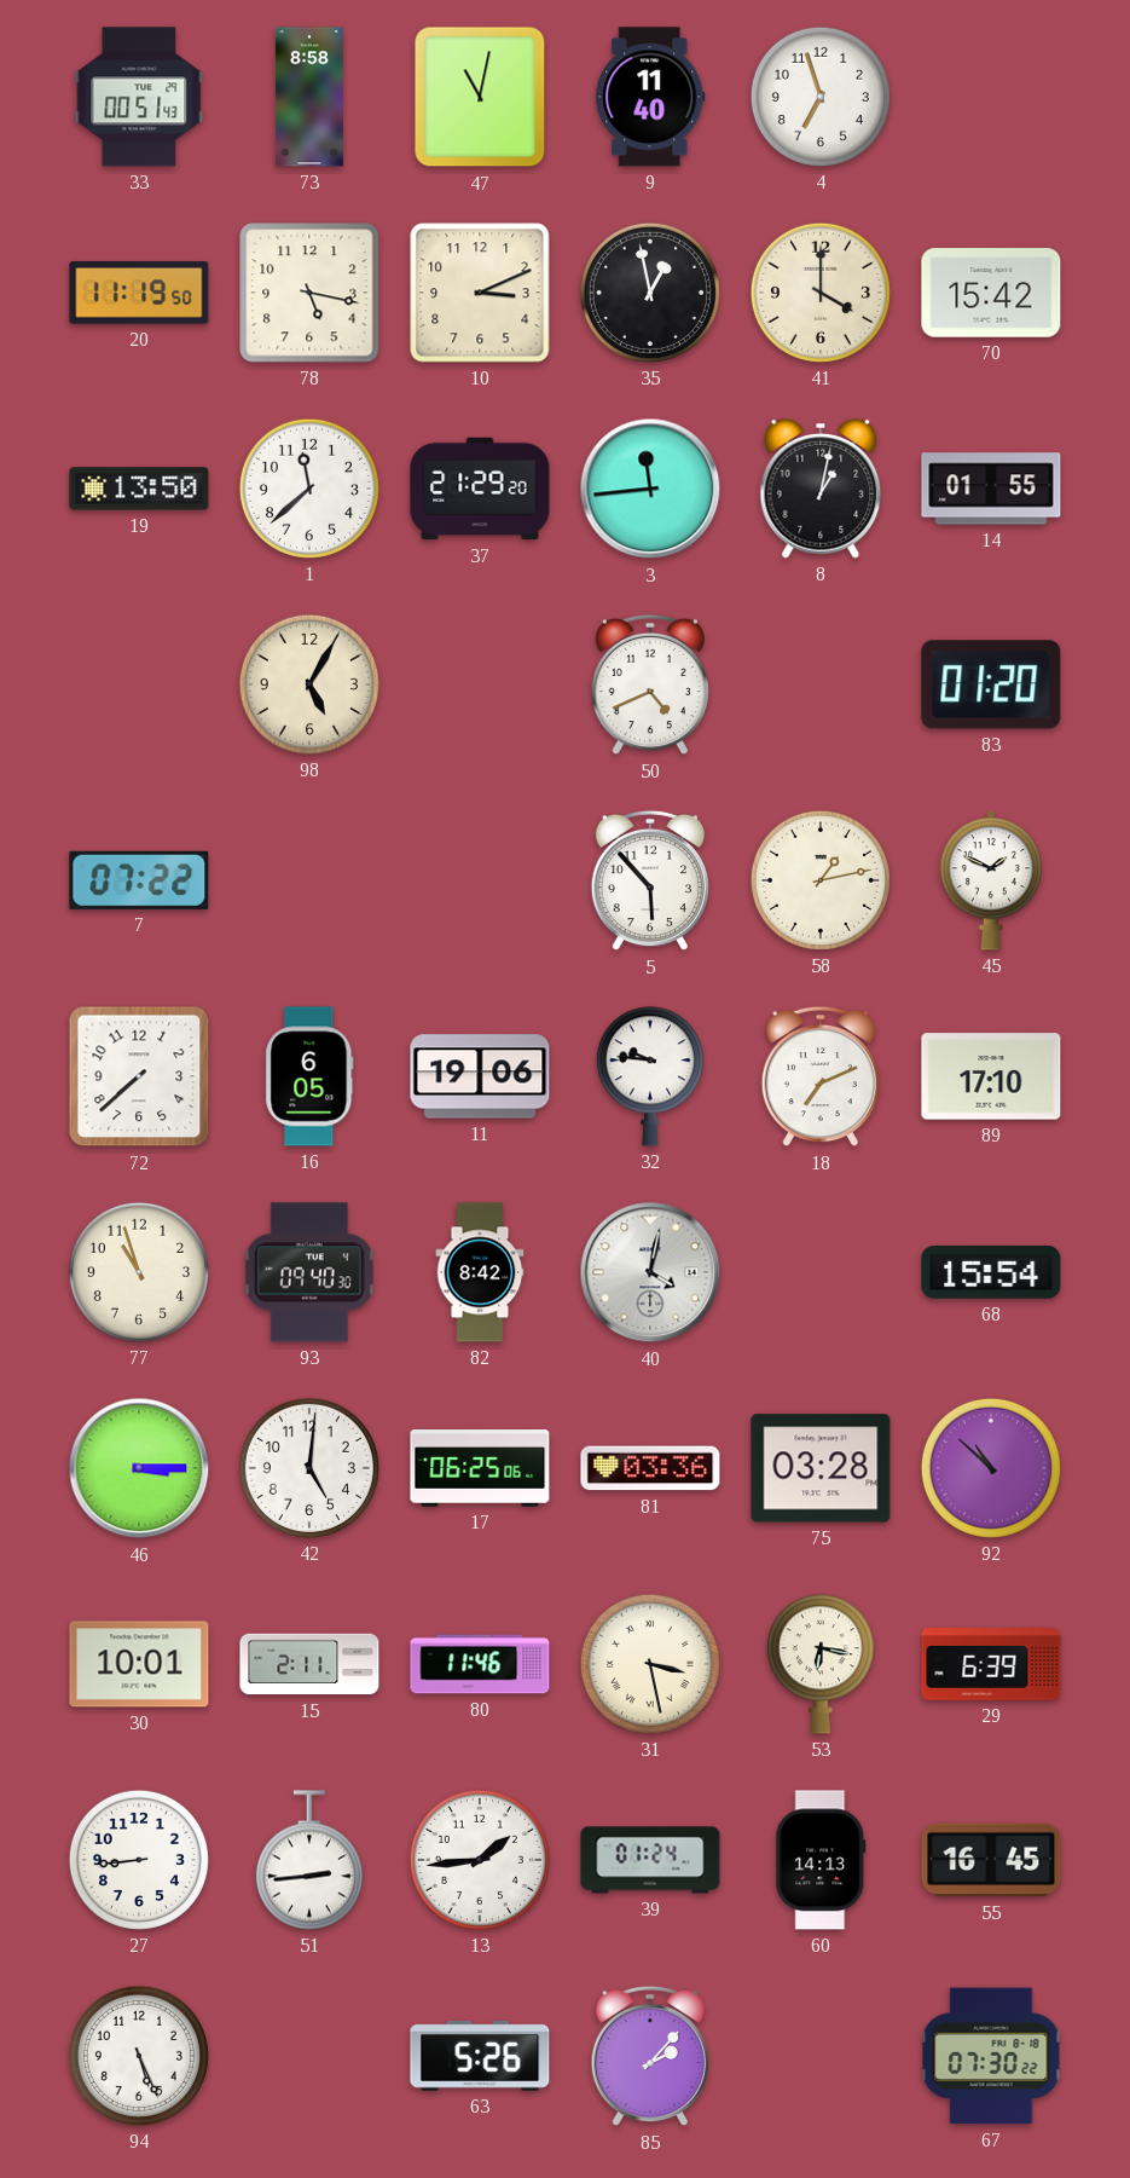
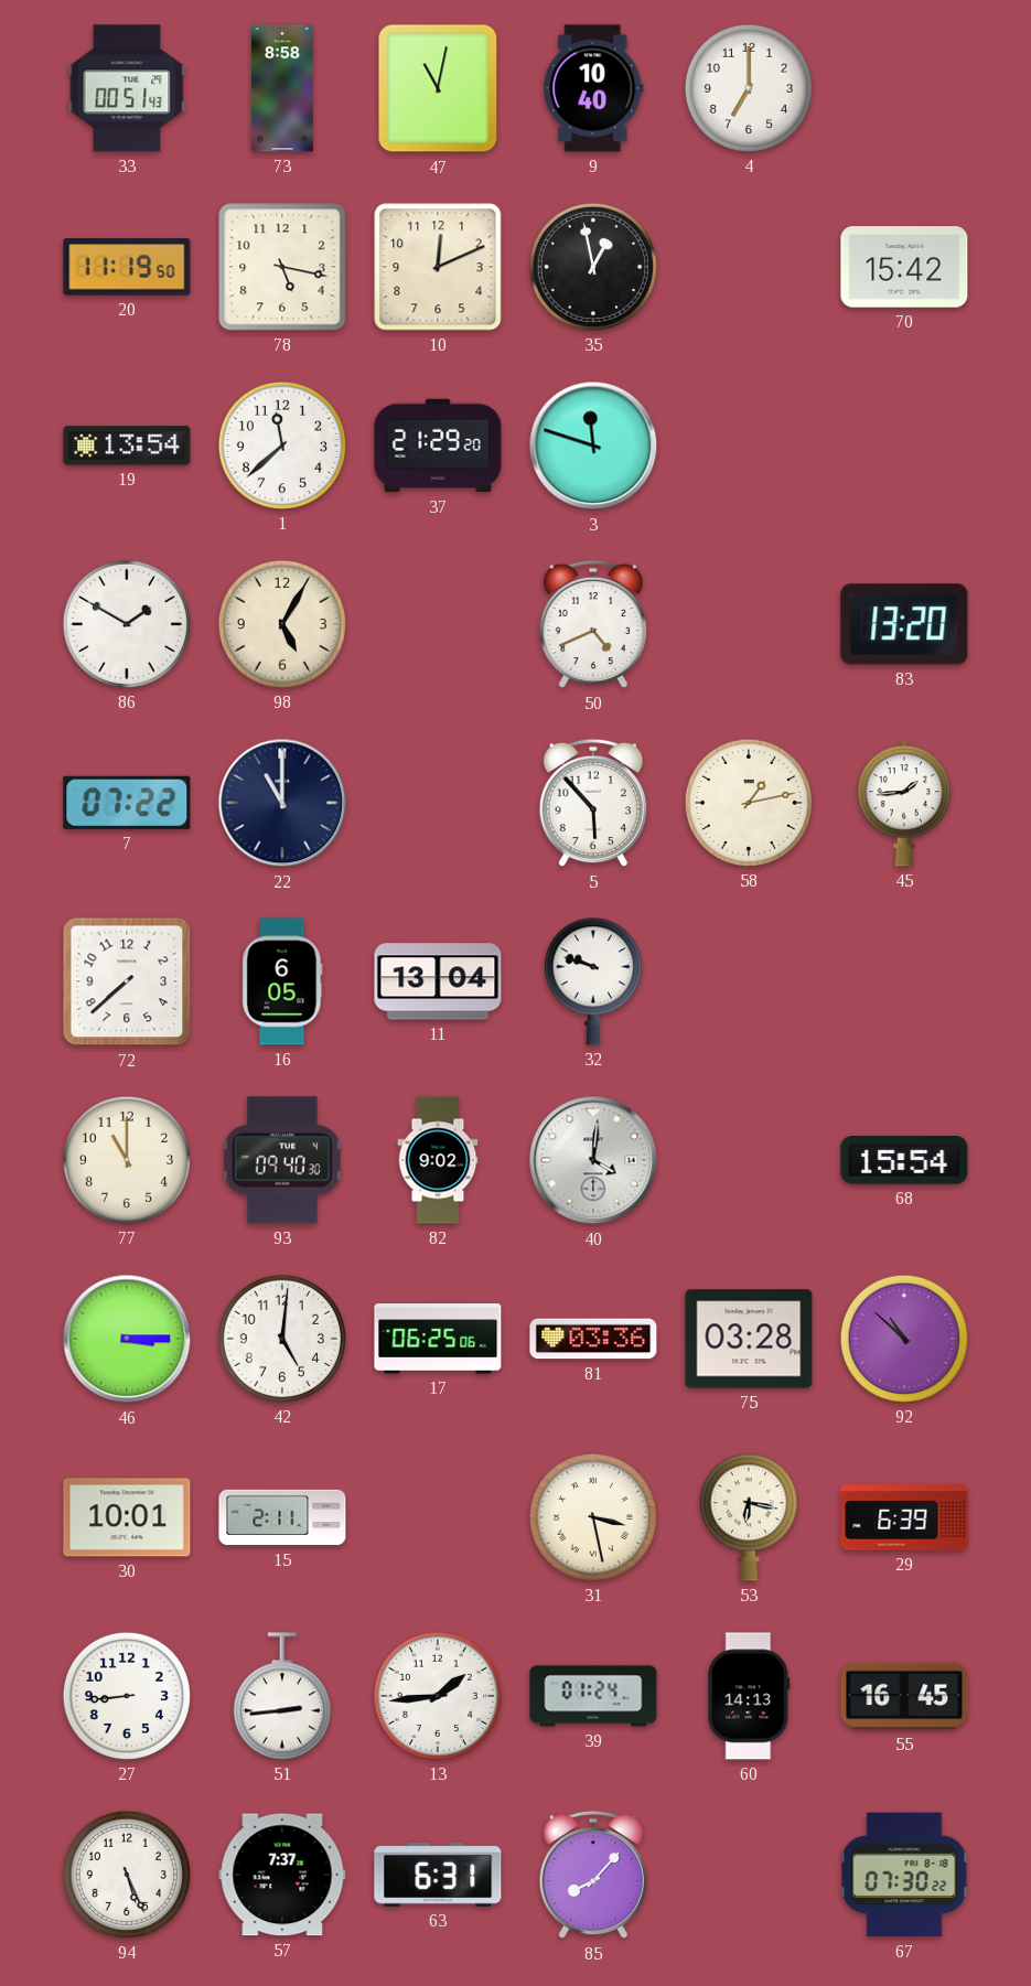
9: 11:40 -> 10:40 (593, 88)
4: 6:57 -> 7:00 (749, 88)
10: 3:11 -> 12:11 (438, 267)
41: 4:00 -> none (821, 293)
19: 13:50 -> 13:54 (127, 445)
3: 11:44 -> 11:48 (593, 445)
8: 1:02 -> none (821, 489)
14: 01:55 -> none (991, 489)
86: none -> 1:50 (127, 624)
83: 01:20 -> 13:20 (904, 624)
22: none -> 11:00 (282, 803)
45: 1:49 -> 1:44 (904, 803)
11: 19:06 -> 13:04 (438, 981)
32: 9:46 -> 9:48 (593, 981)
18: 7:11 -> none (819, 1076)
89: 17:10 -> none (991, 1076)
77: 10:57 -> 11:00 (127, 1160)
82: 8:42 -> 9:02 (438, 1160)
40: 4:02 -> 4:01 (593, 1160)
80: 11:46 -> none (480, 1664)
57: none -> 7:37 (282, 1875)
63: 5:26 -> 6:31 (438, 1875)
85: 2:07 -> 8:07 (592, 1875)
